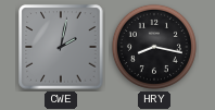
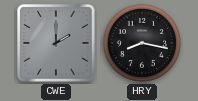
CWE: 2:02 -> 2:00 (56, 43)
